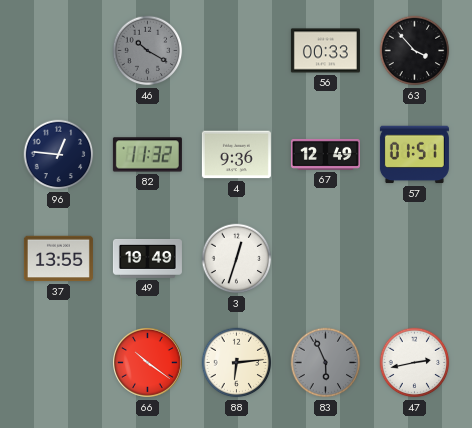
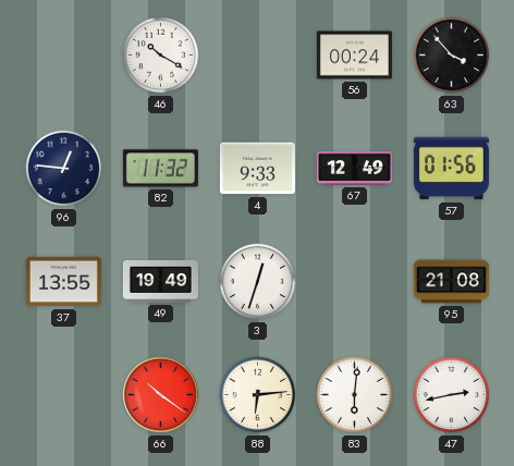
46 dial: grey -> white (161, 56)
56: 00:33 -> 00:24 (354, 56)
4: 9:36 -> 9:33 (257, 169)
57: 01:51 -> 01:56 (451, 169)
95: none -> 21:08 (451, 282)
83: 5:56 -> 6:01 (355, 395)
83 dial: grey -> white (355, 395)
